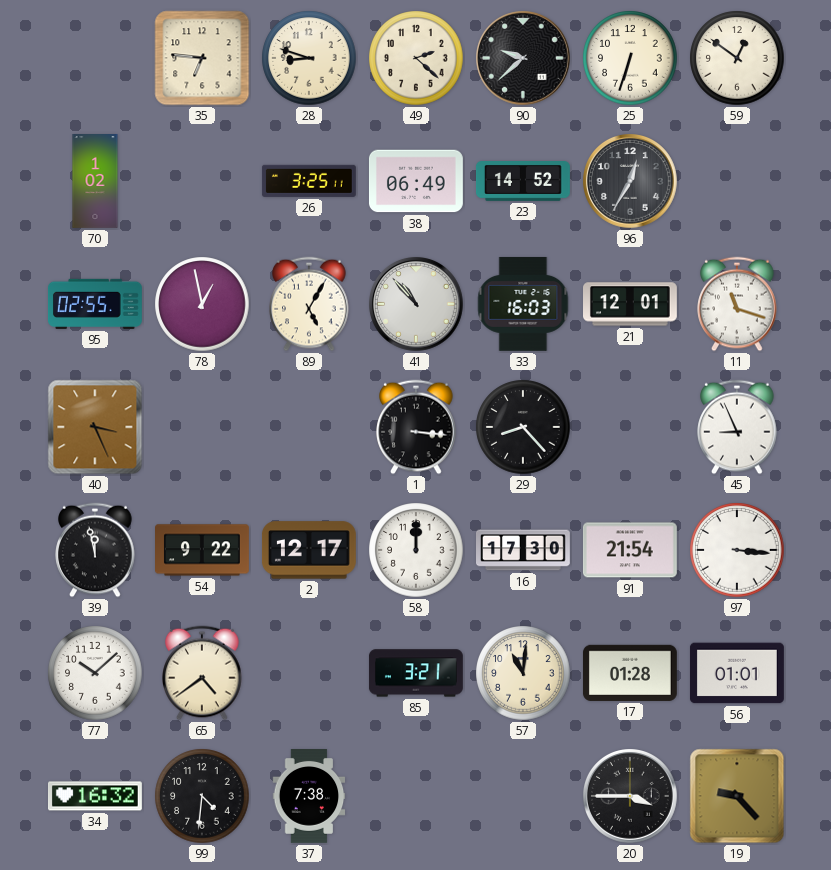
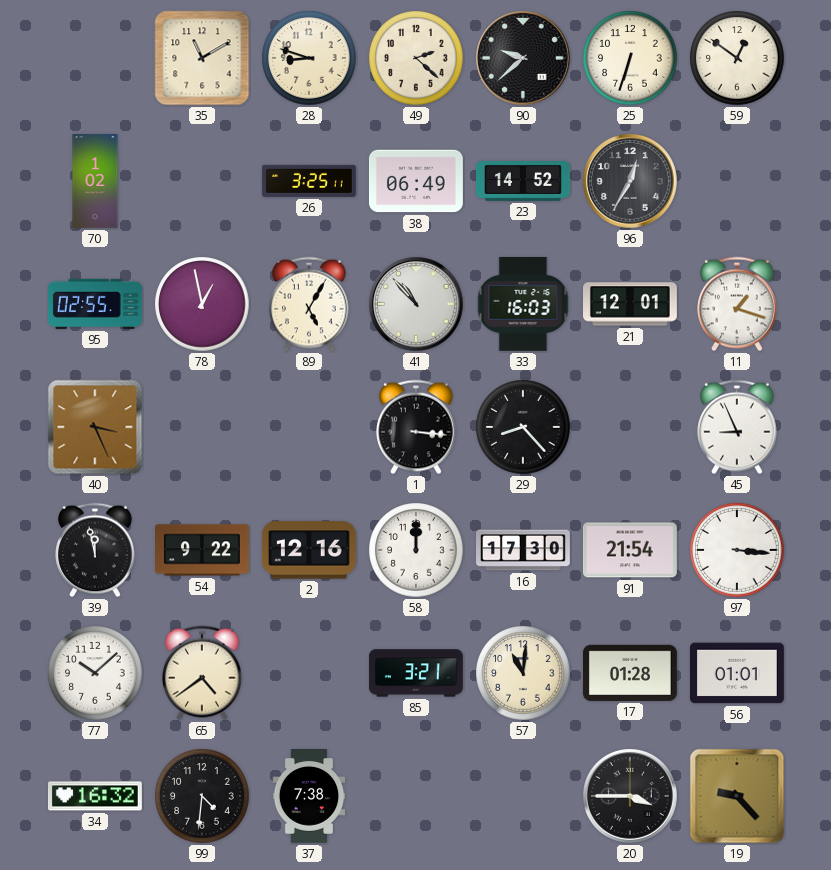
35: 6:46 -> 11:10 (202, 58)
11: 11:18 -> 1:18 (737, 304)
2: 12:17 -> 12:16 (309, 550)
